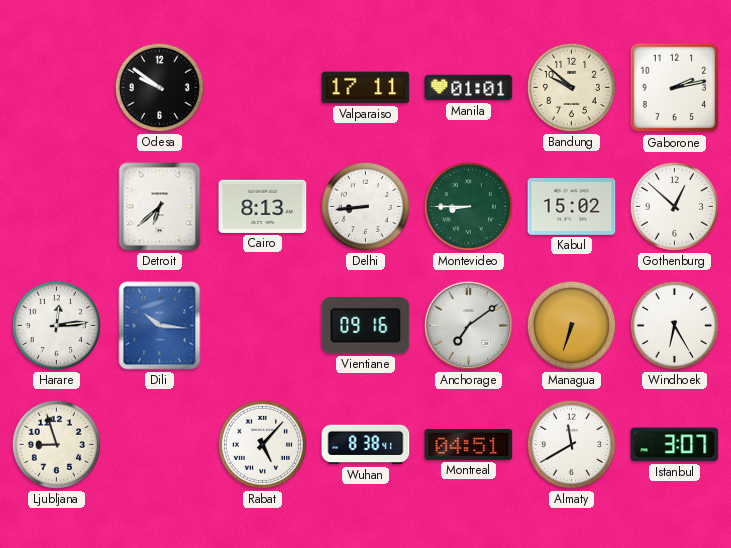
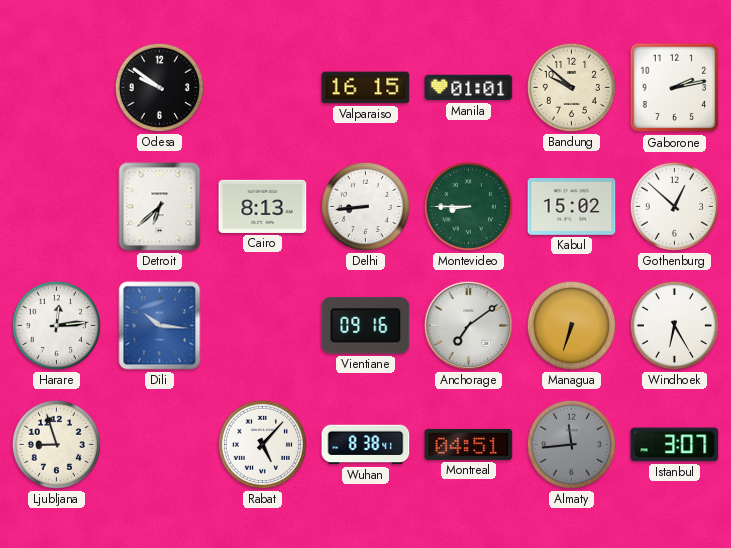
Valparaiso: 17:11 -> 16:15 (366, 88)
Almaty: 11:40 -> 11:44 (571, 444)
Almaty dial: white -> grey (571, 444)
